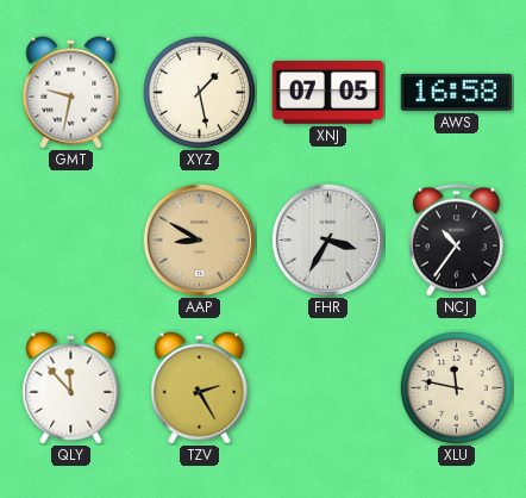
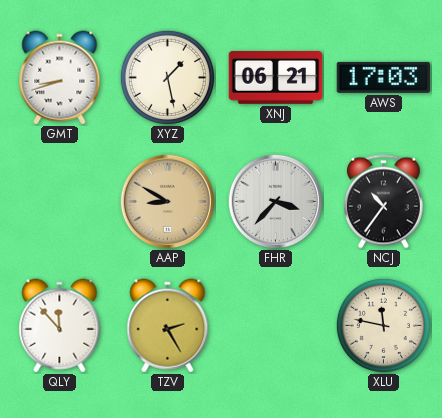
GMT: 9:32 -> 8:42 (60, 78)
XNJ: 07:05 -> 06:21 (276, 78)
AWS: 16:58 -> 17:03 (384, 77)
FHR: 3:35 -> 3:37 (275, 201)
